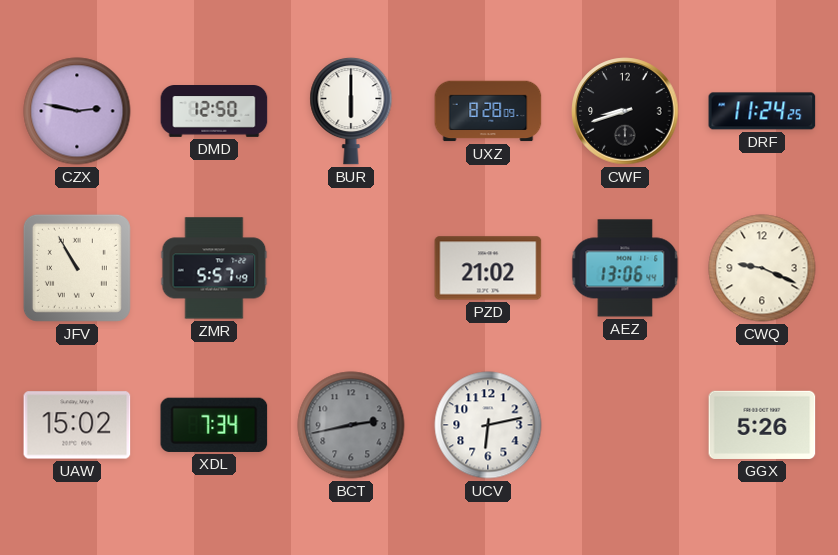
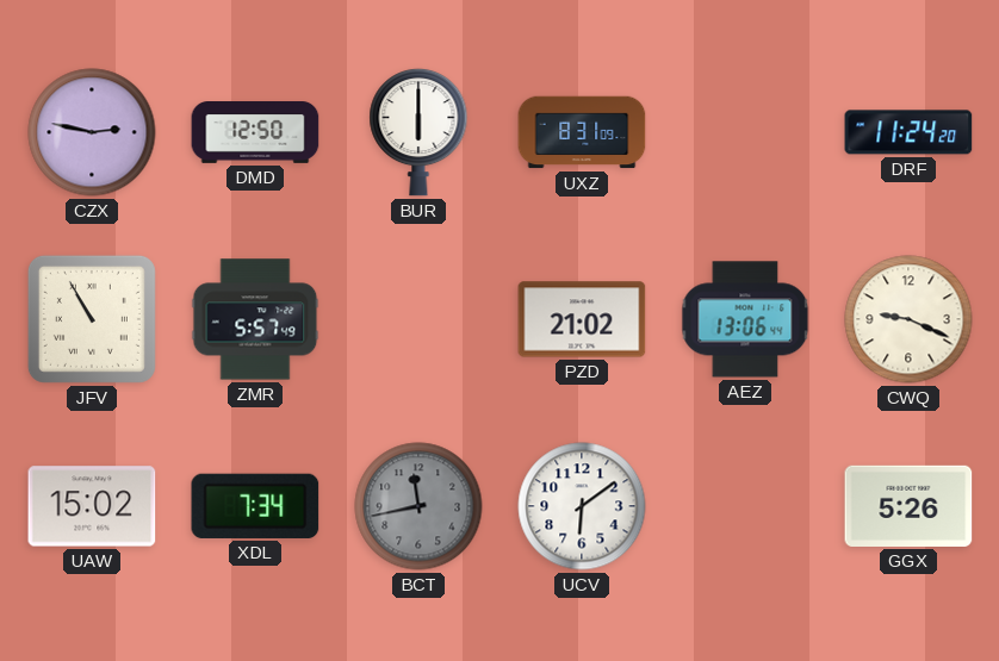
UXZ: 8:28 -> 8:31 (582, 132)
CWF: 8:42 -> none (625, 111)
DRF: 11:24:25 -> 11:24:20 (908, 132)
BCT: 2:43 -> 11:43 (418, 506)
UCV: 6:13 -> 6:09 (582, 506)
